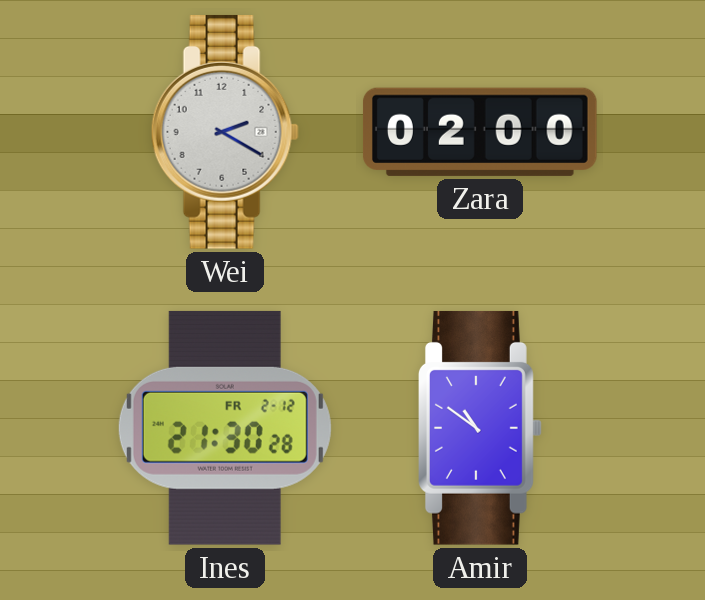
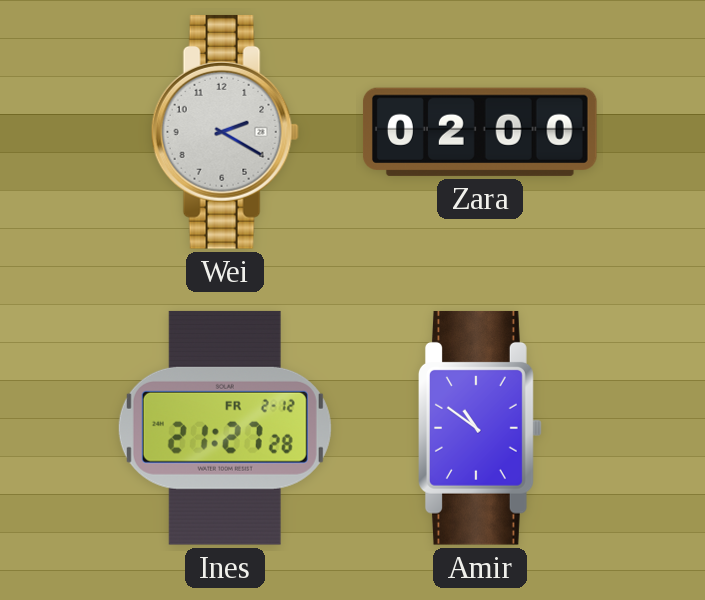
Ines: 21:30 -> 21:27 (225, 428)
